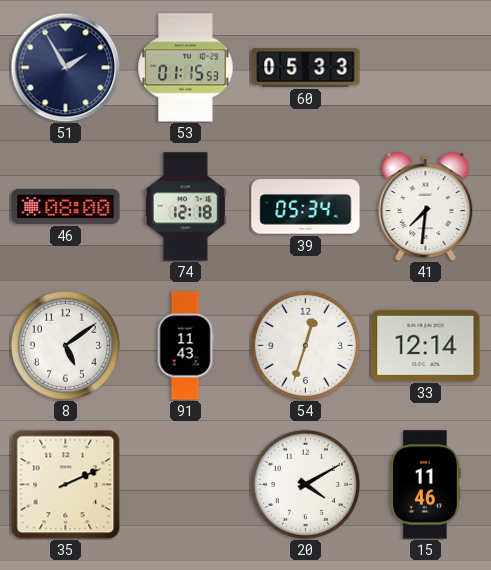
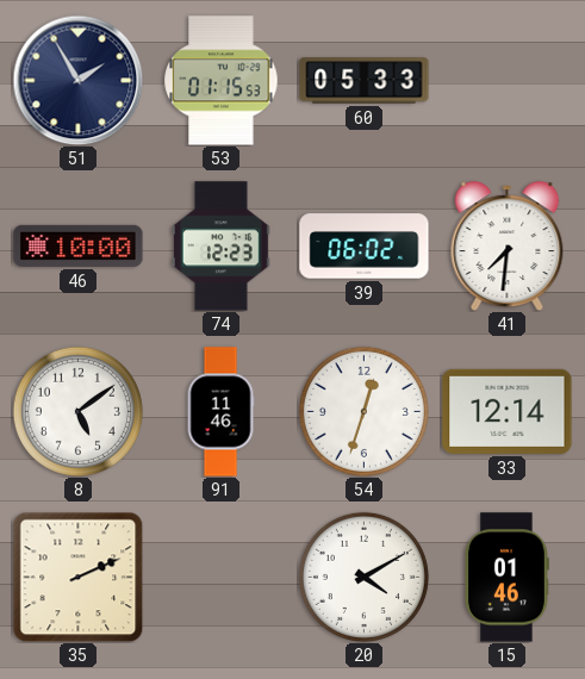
46: 08:00 -> 10:00 (79, 245)
74: 12:18 -> 12:23 (220, 247)
39: 05:34 -> 06:02 (365, 247)
91: 11:43 -> 11:46 (220, 412)
15: 11:46 -> 01:46 (508, 578)
